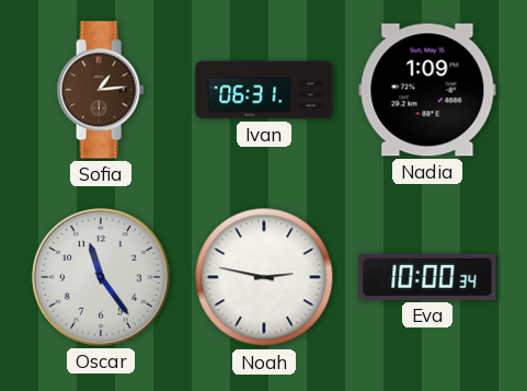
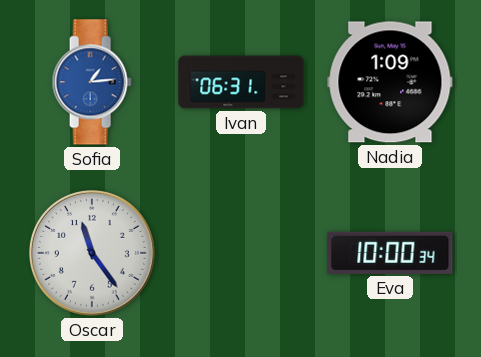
Sofia dial: brown -> blue (92, 82)
Noah: 2:47 -> none (264, 277)
